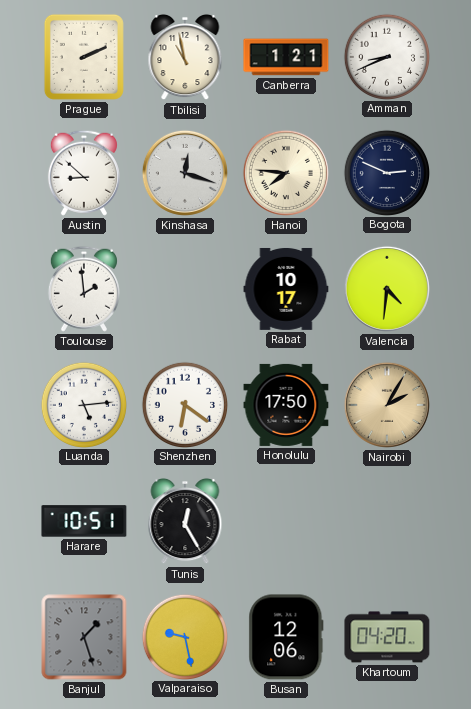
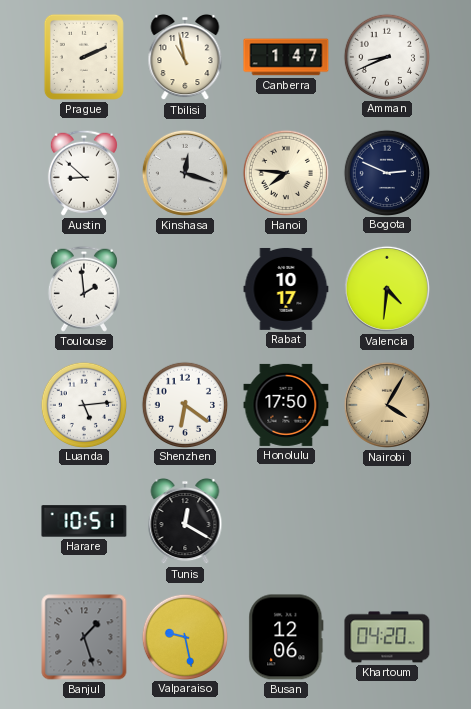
Canberra: 1:21 -> 1:47 (286, 57)
Nairobi: 2:05 -> 4:05 (387, 405)
Tunis: 12:25 -> 12:20 (185, 521)
